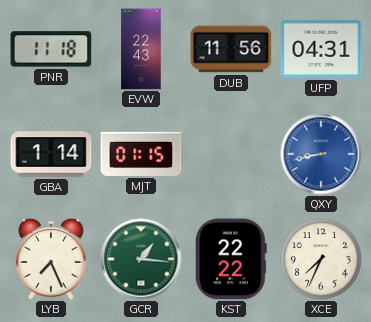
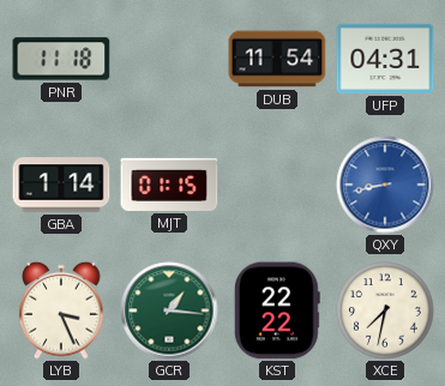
EVW: 22:43 -> none (141, 49)
DUB: 11:56 -> 11:54 (277, 59)
LYB: 7:26 -> 3:26 (61, 310)
XCE: 7:34 -> 7:32 (385, 310)
